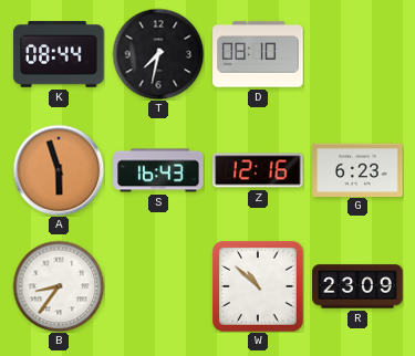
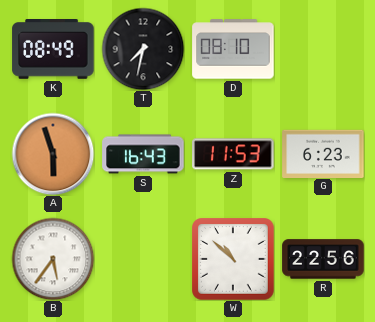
K: 08:44 -> 08:49 (53, 50)
Z: 12:16 -> 11:53 (233, 154)
B: 8:36 -> 5:36 (53, 259)
R: 23:09 -> 22:56 (323, 259)
